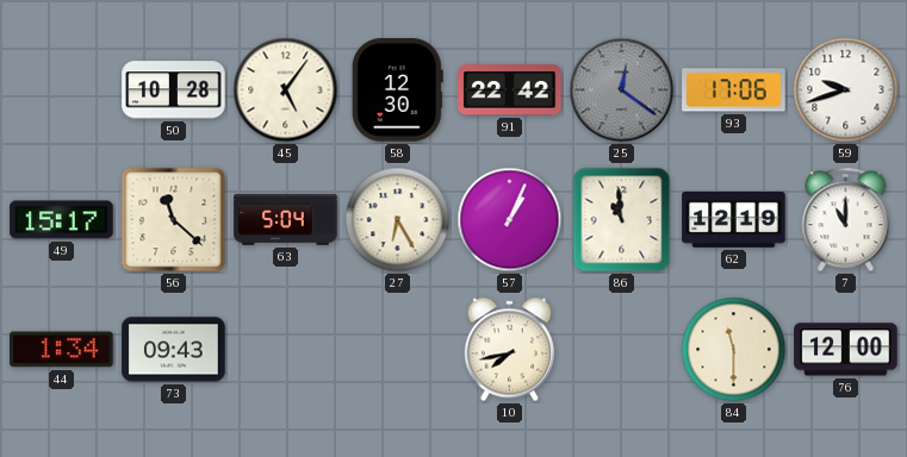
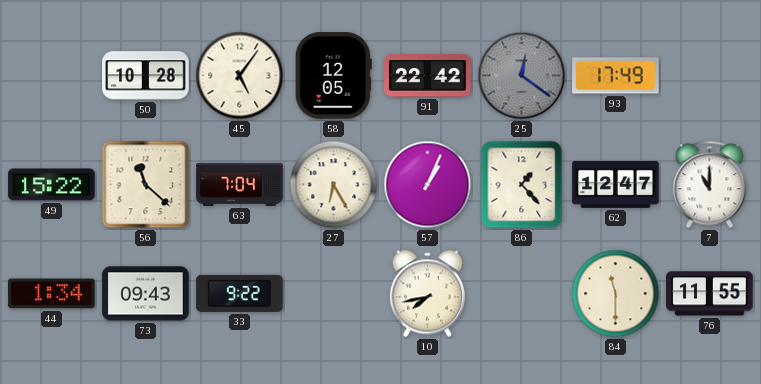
58: 12:30 -> 12:05 (333, 76)
93: 17:06 -> 17:49 (616, 76)
59: 9:42 -> none (846, 90)
49: 15:17 -> 15:22 (52, 185)
63: 5:04 -> 7:04 (240, 184)
86: 10:59 -> 1:23 (522, 185)
62: 12:19 -> 12:47 (616, 184)
33: none -> 9:22 (240, 293)
76: 12:00 -> 11:55 (710, 294)
